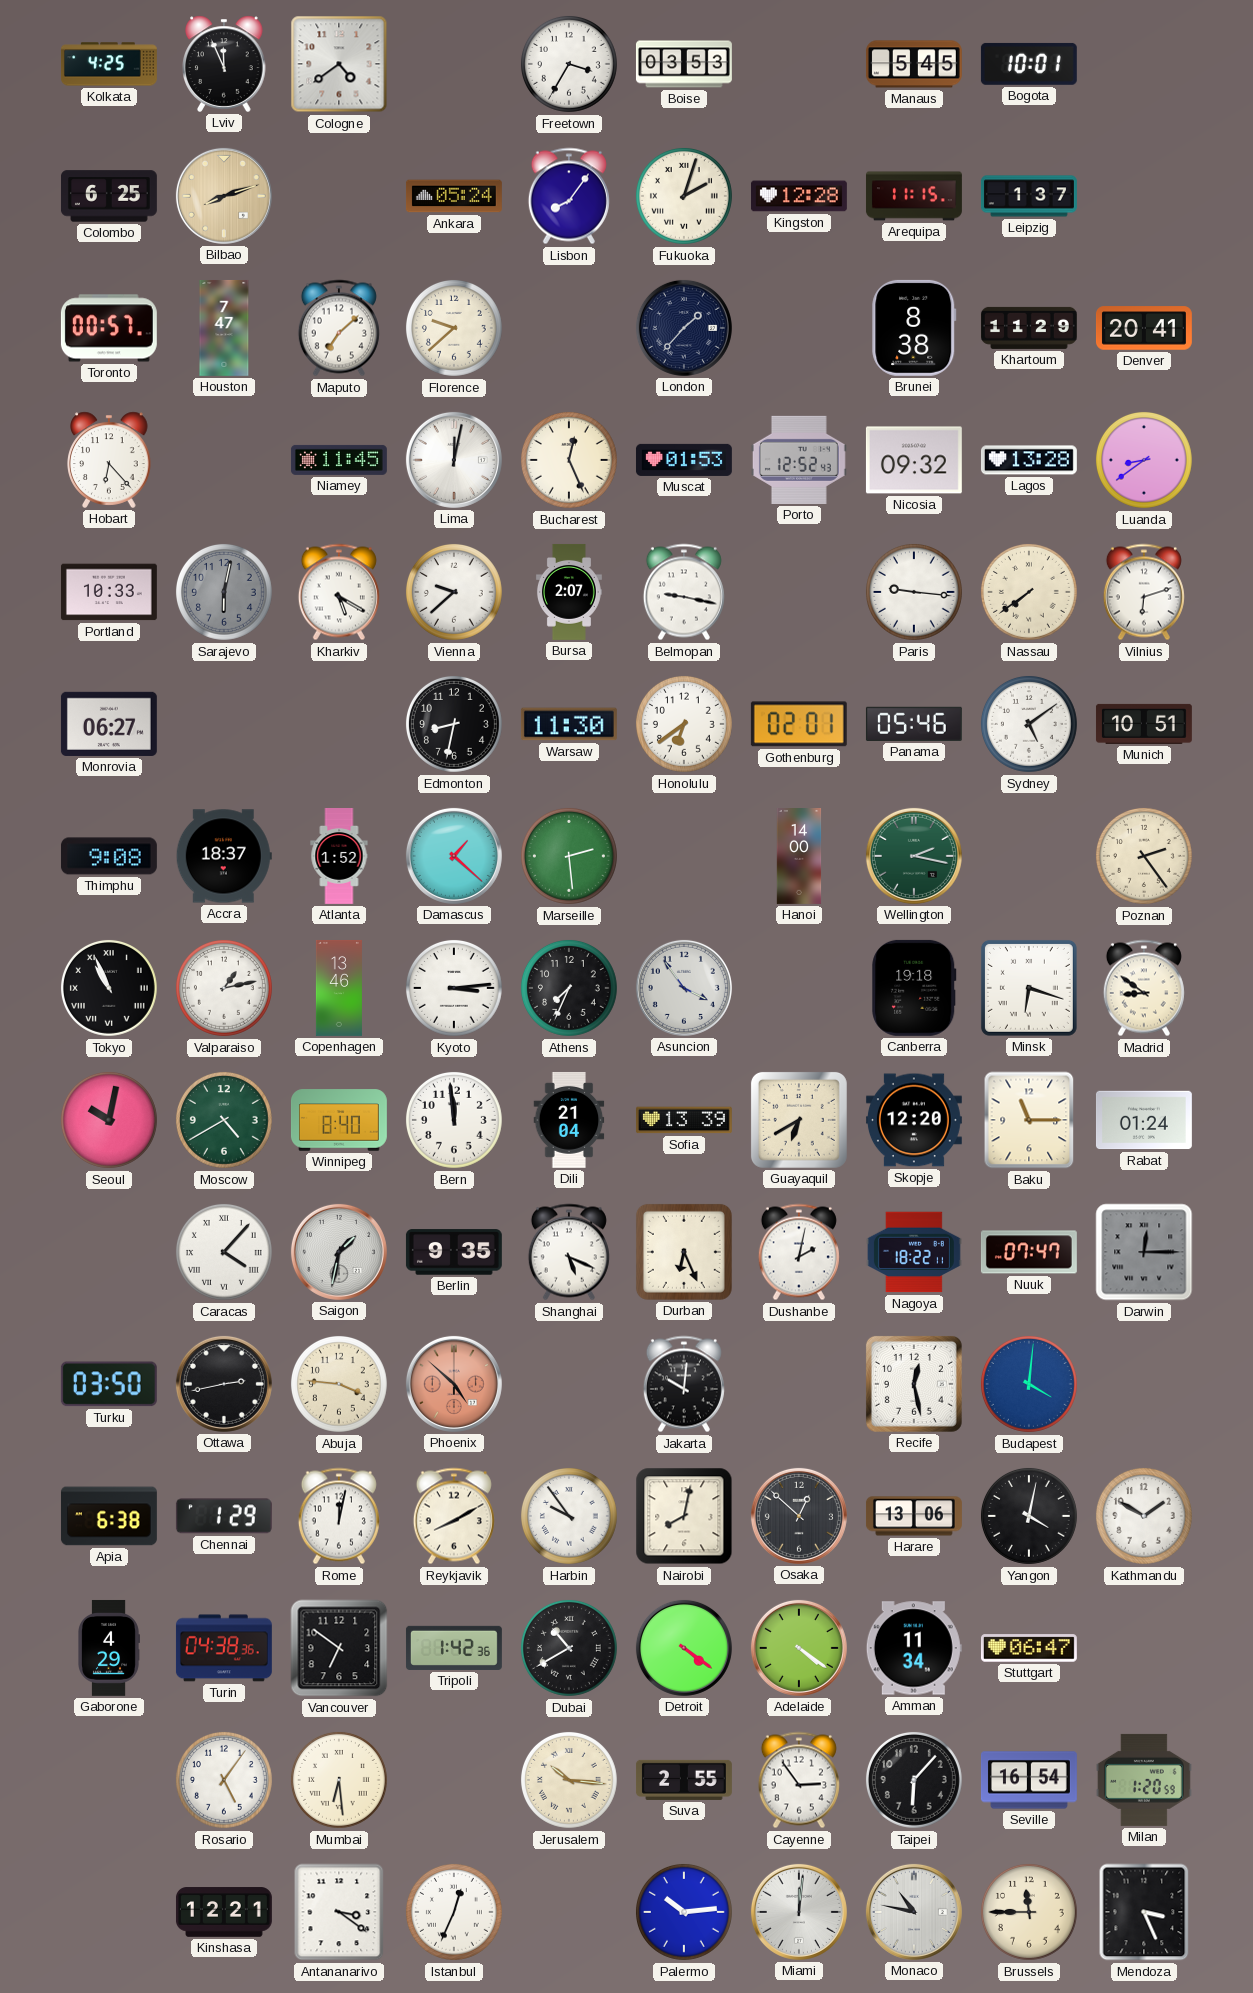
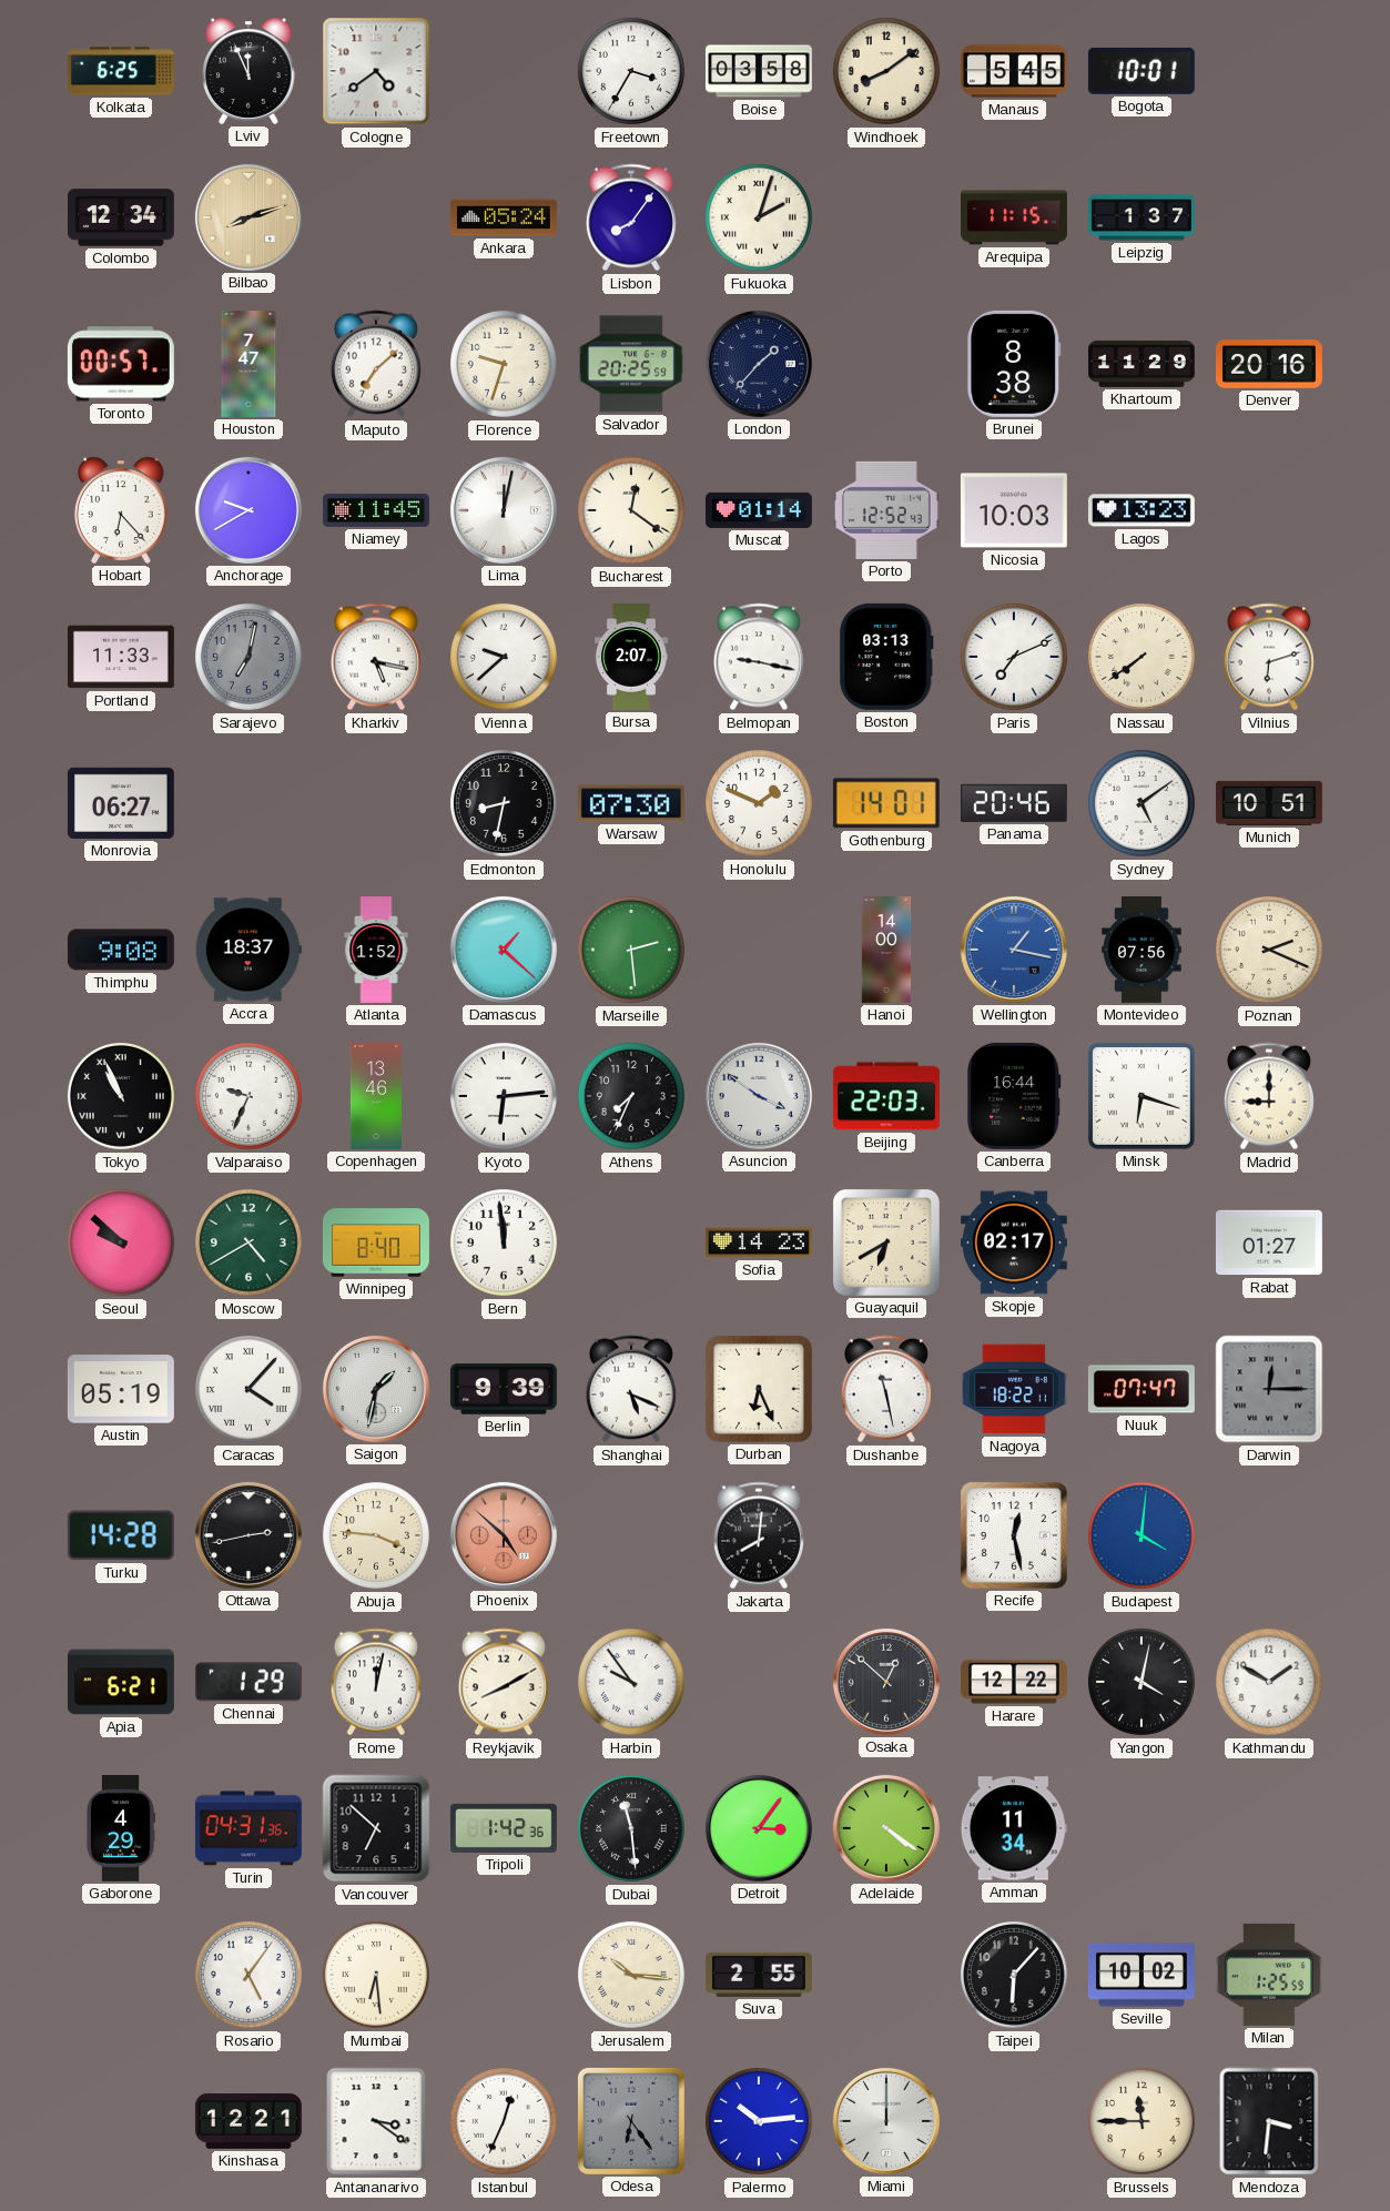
Kolkata: 4:25 -> 6:25 (121, 71)
Boise: 03:53 -> 03:58 (759, 71)
Windhoek: none -> 8:09 (886, 71)
Colombo: 6:25 -> 12:34 (121, 217)
Kingston: 12:28 -> none (799, 196)
Florence: 9:38 -> 9:33 (504, 364)
Salvador: none -> 20:25 (631, 364)
Denver: 20:41 -> 20:16 (1269, 364)
Anchorage: none -> 9:40 (248, 510)
Bucharest: 12:26 -> 12:21 (631, 510)
Muscat: 01:53 -> 01:14 (759, 510)
Nicosia: 09:32 -> 10:03 (1014, 510)
Lagos: 13:28 -> 13:23 (1142, 510)
Luanda: 8:39 -> none (1144, 460)
Portland: 10:33 -> 11:33 (121, 657)
Sarajevo: 6:02 -> 7:02 (248, 657)
Kharkiv: 5:20 -> 5:17 (376, 657)
Boston: none -> 03:13 (886, 657)
Paris: 9:16 -> 7:11 (1014, 657)
Warsaw: 11:30 -> 07:30 (631, 803)
Honolulu: 6:39 -> 1:49 (759, 803)
Gothenburg: 02:01 -> 14:01 (886, 803)
Panama: 05:46 -> 20:46 (1014, 803)
Wellington: 2:17 -> 1:17 (1014, 950)
Wellington dial: green -> blue (1014, 950)
Montevideo: none -> 07:56 (1142, 950)
Poznan: 2:24 -> 2:19 (1269, 950)
Valparaiso: 1:13 -> 9:34 (248, 1096)
Kyoto: 3:14 -> 6:14 (504, 1096)
Asuncion: 3:54 -> 3:51 (759, 1096)
Beijing: none -> 22:03 (886, 1096)
Canberra: 19:18 -> 16:44 (1014, 1096)
Madrid: 8:51 -> 9:00 (1269, 1096)
Seoul: 10:02 -> 9:52 (121, 1243)
Dili: 21:04 -> none (569, 1120)
Sofia: 13:39 -> 14:23 (759, 1243)
Skopje: 12:20 -> 02:17 (1014, 1243)
Baku: 11:15 -> none (1029, 1120)
Rabat: 01:24 -> 01:27 (1269, 1243)
Austin: none -> 05:19 (121, 1389)
Berlin: 9:35 -> 9:39 (504, 1389)
Dushanbe: 2:02 -> 11:28 (886, 1389)
Turku: 03:50 -> 14:28 (121, 1535)
Jakarta: 10:01 -> 8:01 (759, 1535)
Apia: 6:38 -> 6:21 (121, 1682)
Nairobi: 8:02 -> none (684, 1516)
Harare: 13:06 -> 12:22 (1014, 1682)
Turin: 04:38 -> 04:31 (248, 1828)
Vancouver: 6:51 -> 6:52 (376, 1828)
Dubai: 10:40 -> 11:29 (631, 1828)
Detroit: 4:21 -> 3:06 (759, 1828)
Stuttgart: 06:47 -> none (1029, 1648)
Cayenne: 2:54 -> none (799, 1780)
Seville: 16:54 -> 10:02 (1142, 1975)
Milan: 1:20 -> 1:25 (1269, 1975)
Odesa: none -> 6:24 (631, 2121)
Miami: 12:01 -> 12:00 (886, 2121)
Monaco: 10:47 -> none (914, 1912)
Mendoza: 3:26 -> 3:31 (1269, 2121)
